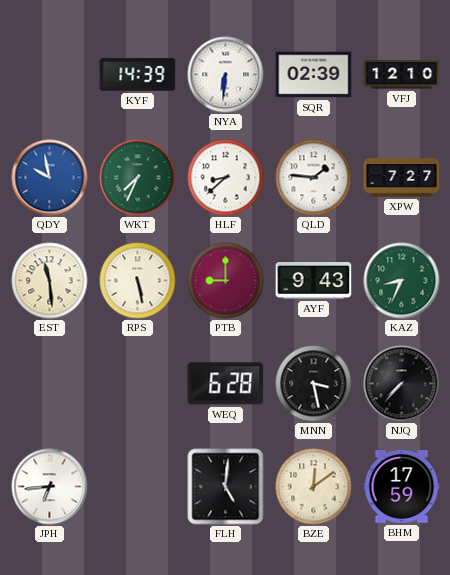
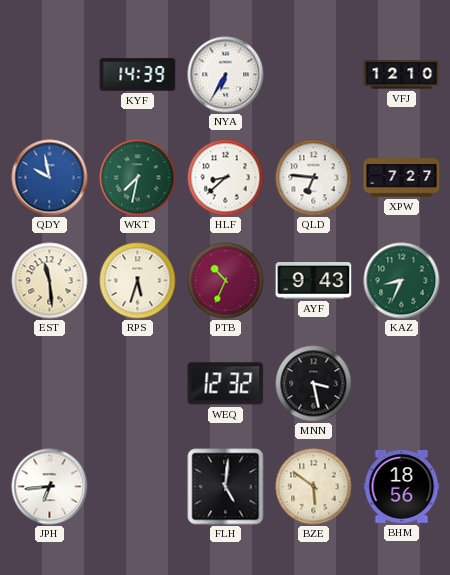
NYA: 6:31 -> 6:35 (226, 75)
SQR: 02:39 -> none (314, 75)
WKT: 7:34 -> 7:32 (138, 178)
QLD: 1:46 -> 6:46 (314, 178)
RPS: 5:28 -> 5:33 (138, 281)
PTB: 9:00 -> 10:34 (226, 281)
WEQ: 6:28 -> 12:32 (226, 384)
NJQ: 7:37 -> none (402, 384)
BZE: 12:09 -> 5:51 (314, 487)
BHM: 17:59 -> 18:56 (402, 487)
